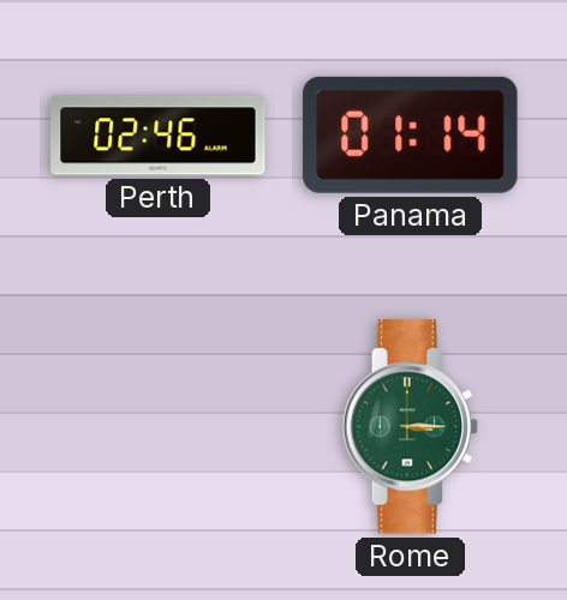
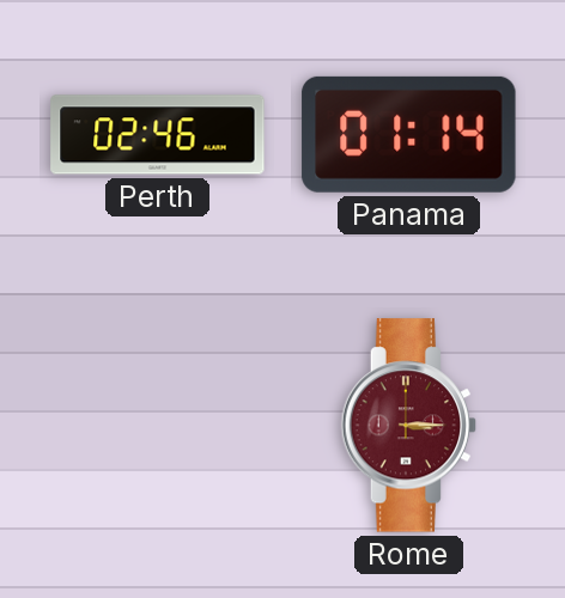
Rome dial: green -> burgundy (409, 426)
